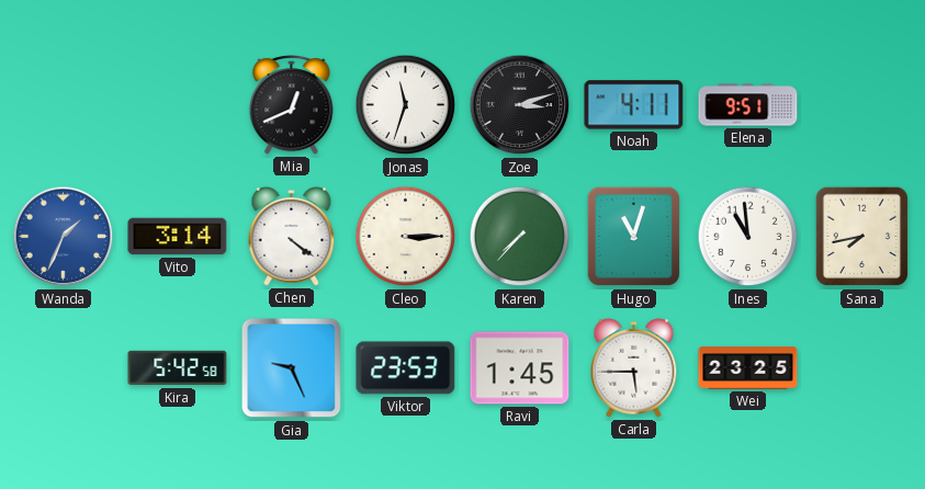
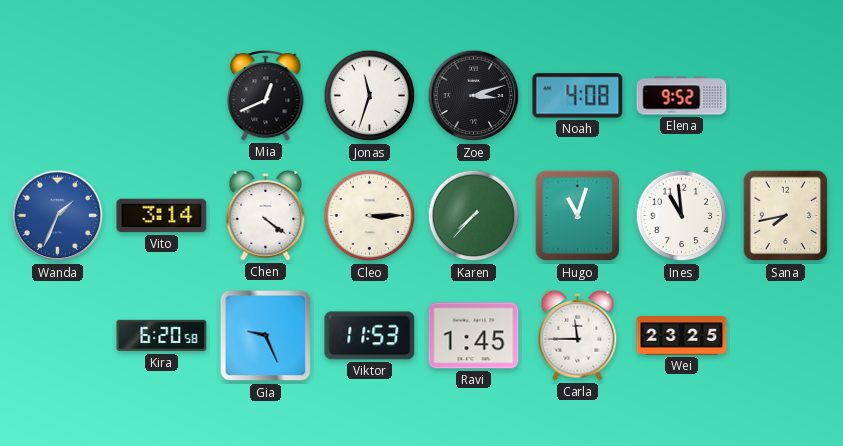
Noah: 4:11 -> 4:08 (578, 96)
Elena: 9:51 -> 9:52 (682, 96)
Kira: 5:42 -> 6:20 (162, 336)
Viktor: 23:53 -> 11:53 (370, 336)
Carla: 5:45 -> 11:45 (578, 336)
